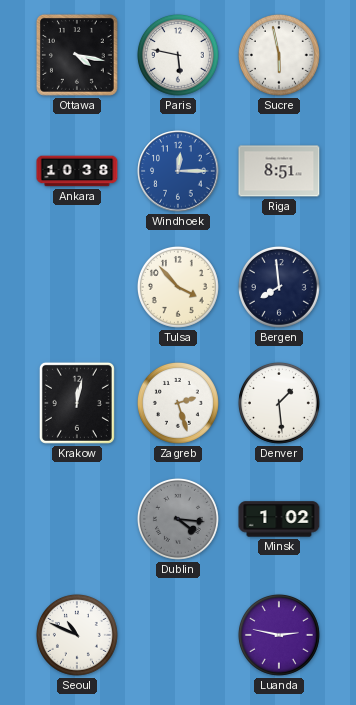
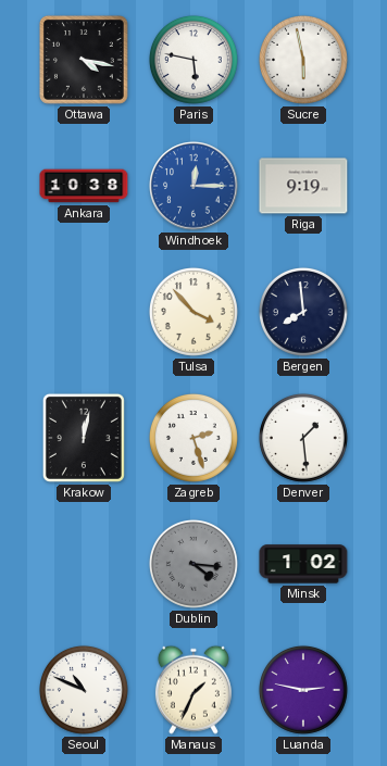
Riga: 8:51 -> 9:19 (303, 186)
Manaus: none -> 1:34 (193, 690)
